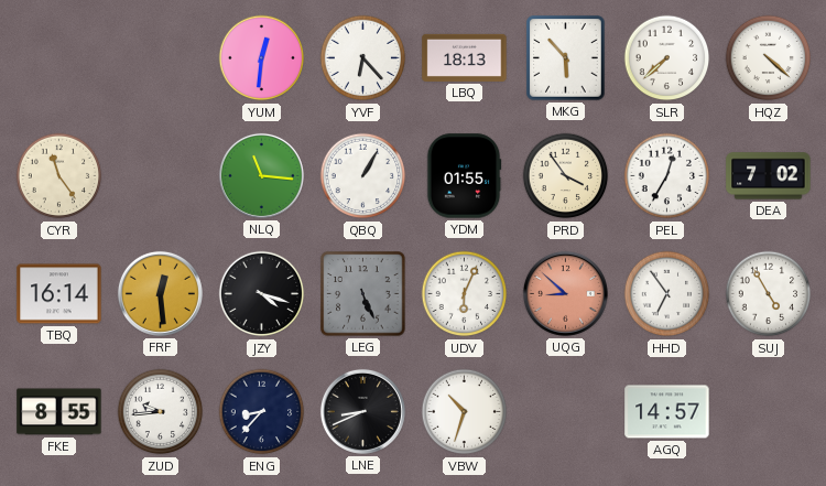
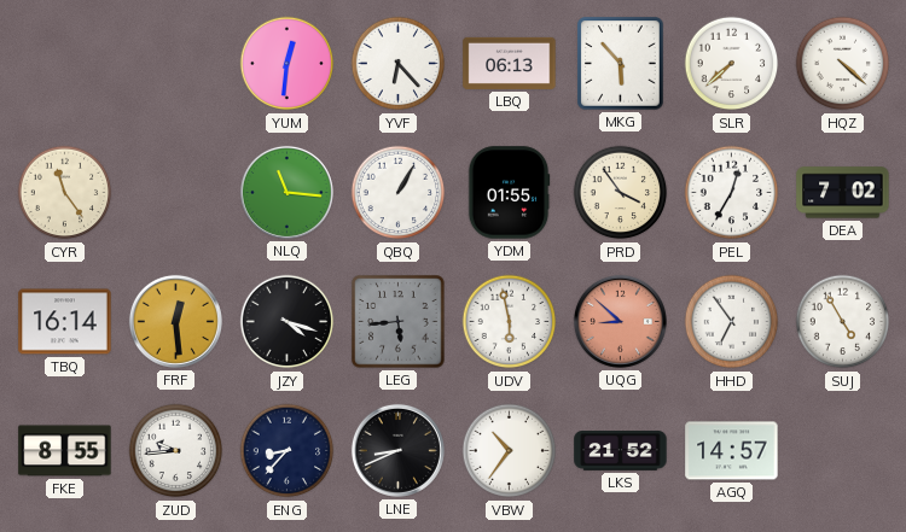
LBQ: 18:13 -> 06:13 (510, 63)
LEG: 5:26 -> 5:44 (399, 322)
UDV: 6:04 -> 5:58 (510, 322)
VBW: 10:33 -> 10:36 (510, 451)
LKS: none -> 21:52 (621, 451)
